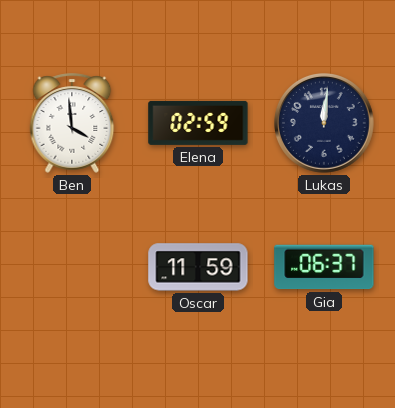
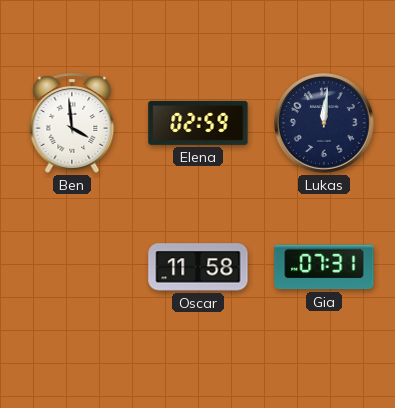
Oscar: 11:59 -> 11:58 (198, 267)
Gia: 06:37 -> 07:31 (324, 267)
